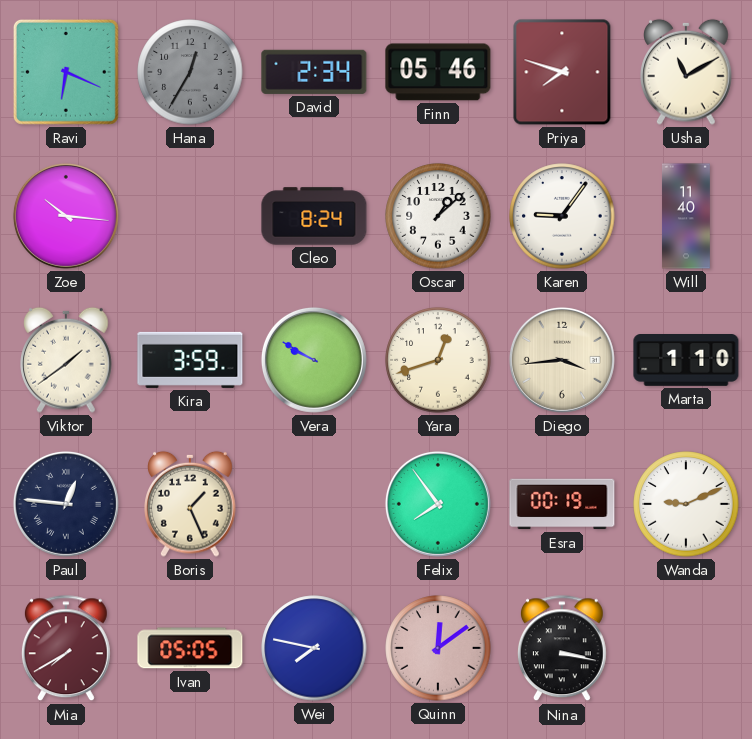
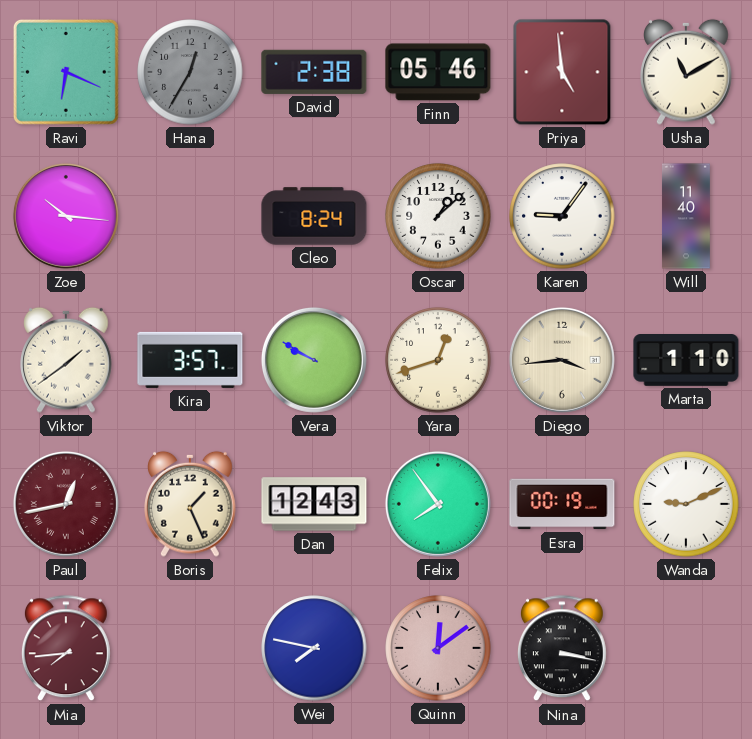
David: 2:34 -> 2:38 (314, 72)
Priya: 7:48 -> 4:59 (562, 72)
Kira: 3:59 -> 3:57 (190, 360)
Paul: 12:46 -> 12:43 (66, 504)
Paul dial: navy -> burgundy (66, 504)
Dan: none -> 12:43 (314, 504)
Mia: 7:40 -> 7:44 (66, 649)
Ivan: 05:05 -> none (190, 648)
